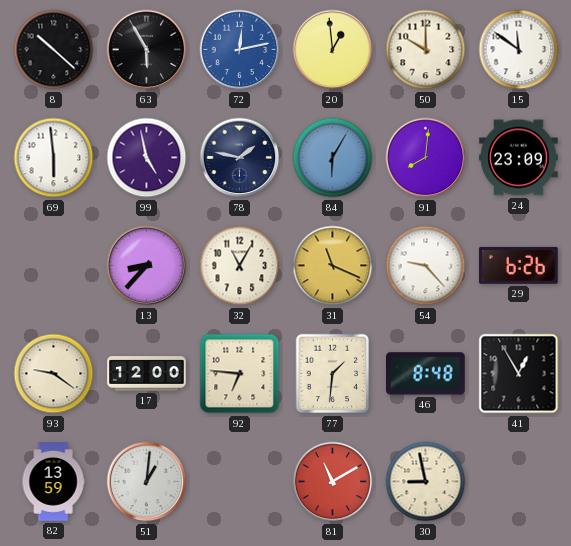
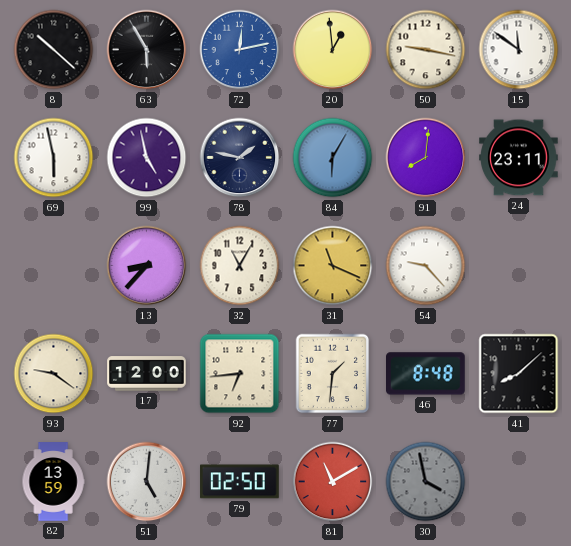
50: 10:00 -> 9:17 (426, 50)
69: 5:59 -> 5:58 (54, 158)
24: 23:09 -> 23:11 (519, 158)
29: 6:26 -> none (519, 265)
92: 6:46 -> 6:44 (240, 374)
41: 12:55 -> 8:08 (519, 374)
51: 1:01 -> 5:01 (147, 482)
79: none -> 02:50 (240, 482)
30: 8:58 -> 3:58 (426, 482)
30 dial: cream -> grey (426, 482)
